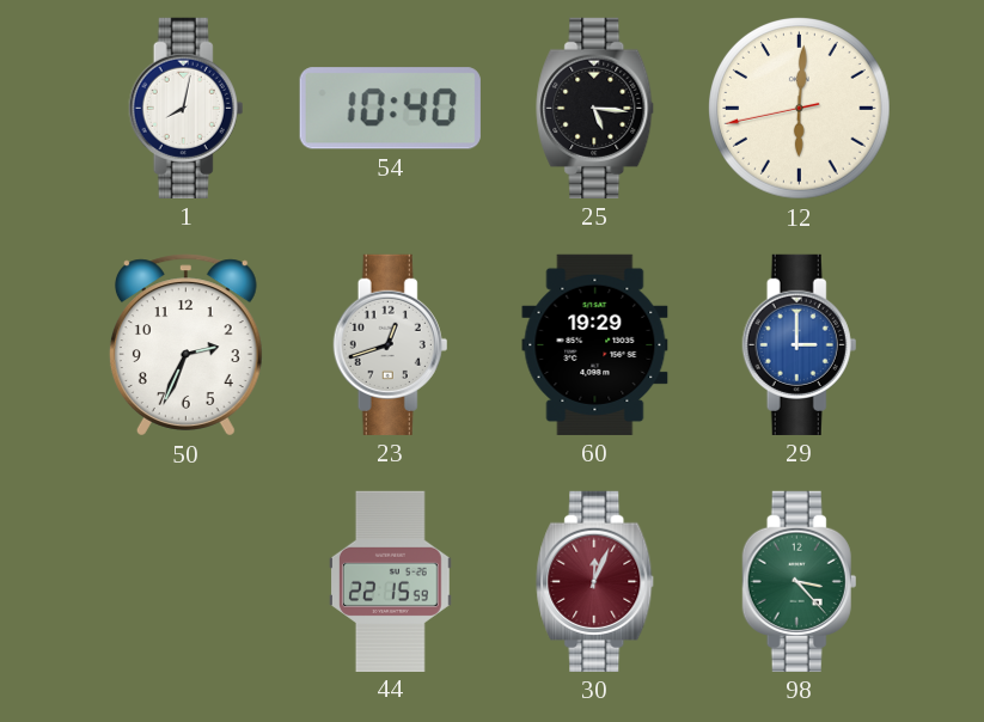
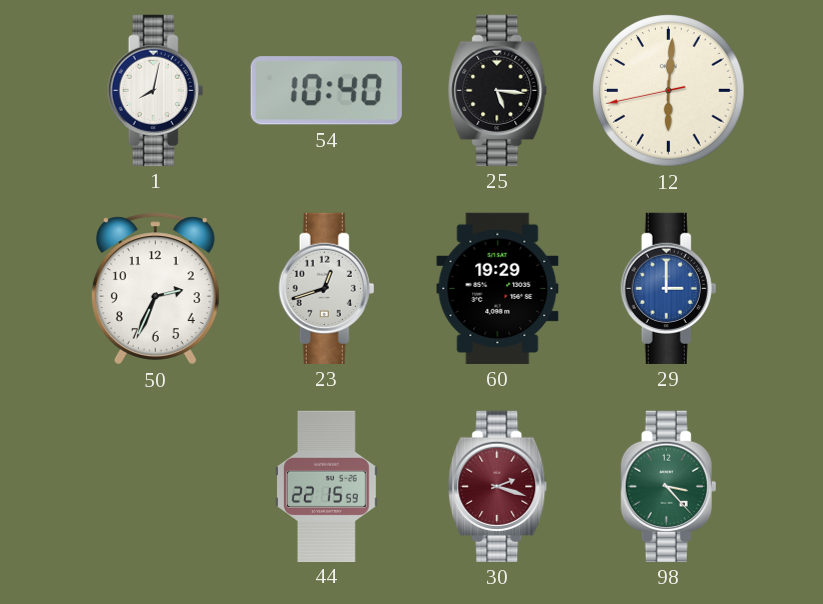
30: 12:04 -> 2:18 (498, 486)
